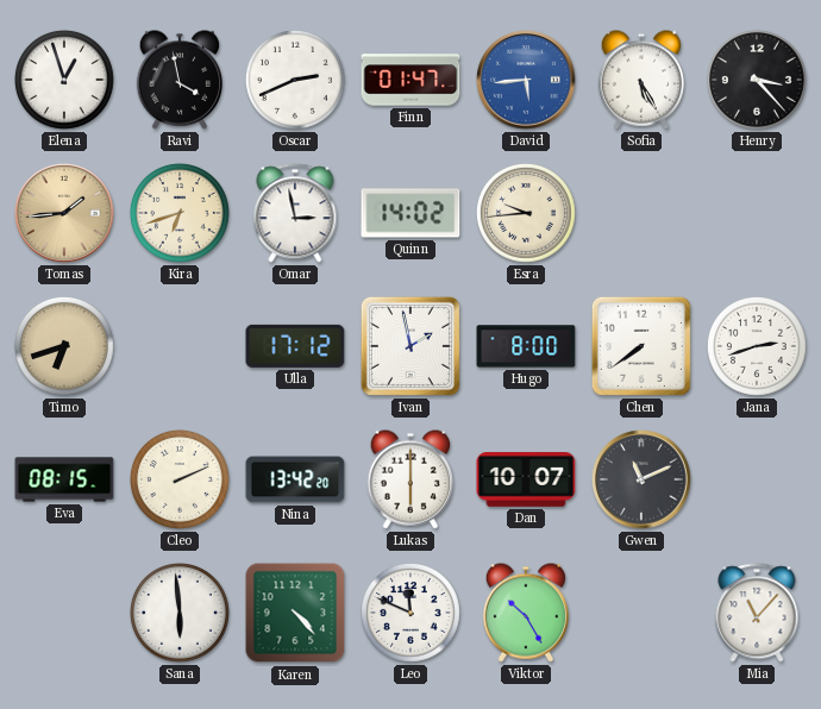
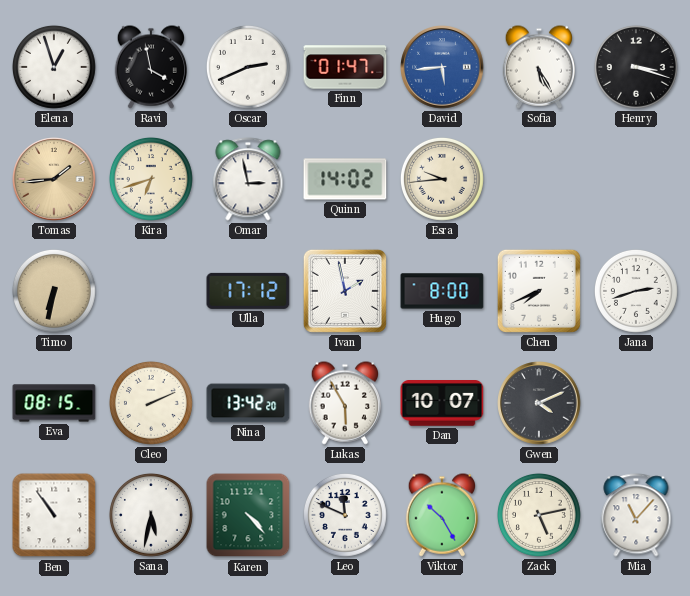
Henry: 3:23 -> 3:18 (636, 67)
Timo: 6:42 -> 6:32 (54, 291)
Chen: 7:39 -> 7:41 (539, 291)
Lukas: 6:00 -> 5:55 (344, 403)
Gwen: 11:11 -> 4:11 (539, 403)
Ben: none -> 10:54 (54, 515)
Sana: 5:59 -> 5:32 (151, 515)
Zack: none -> 5:13 (539, 515)
